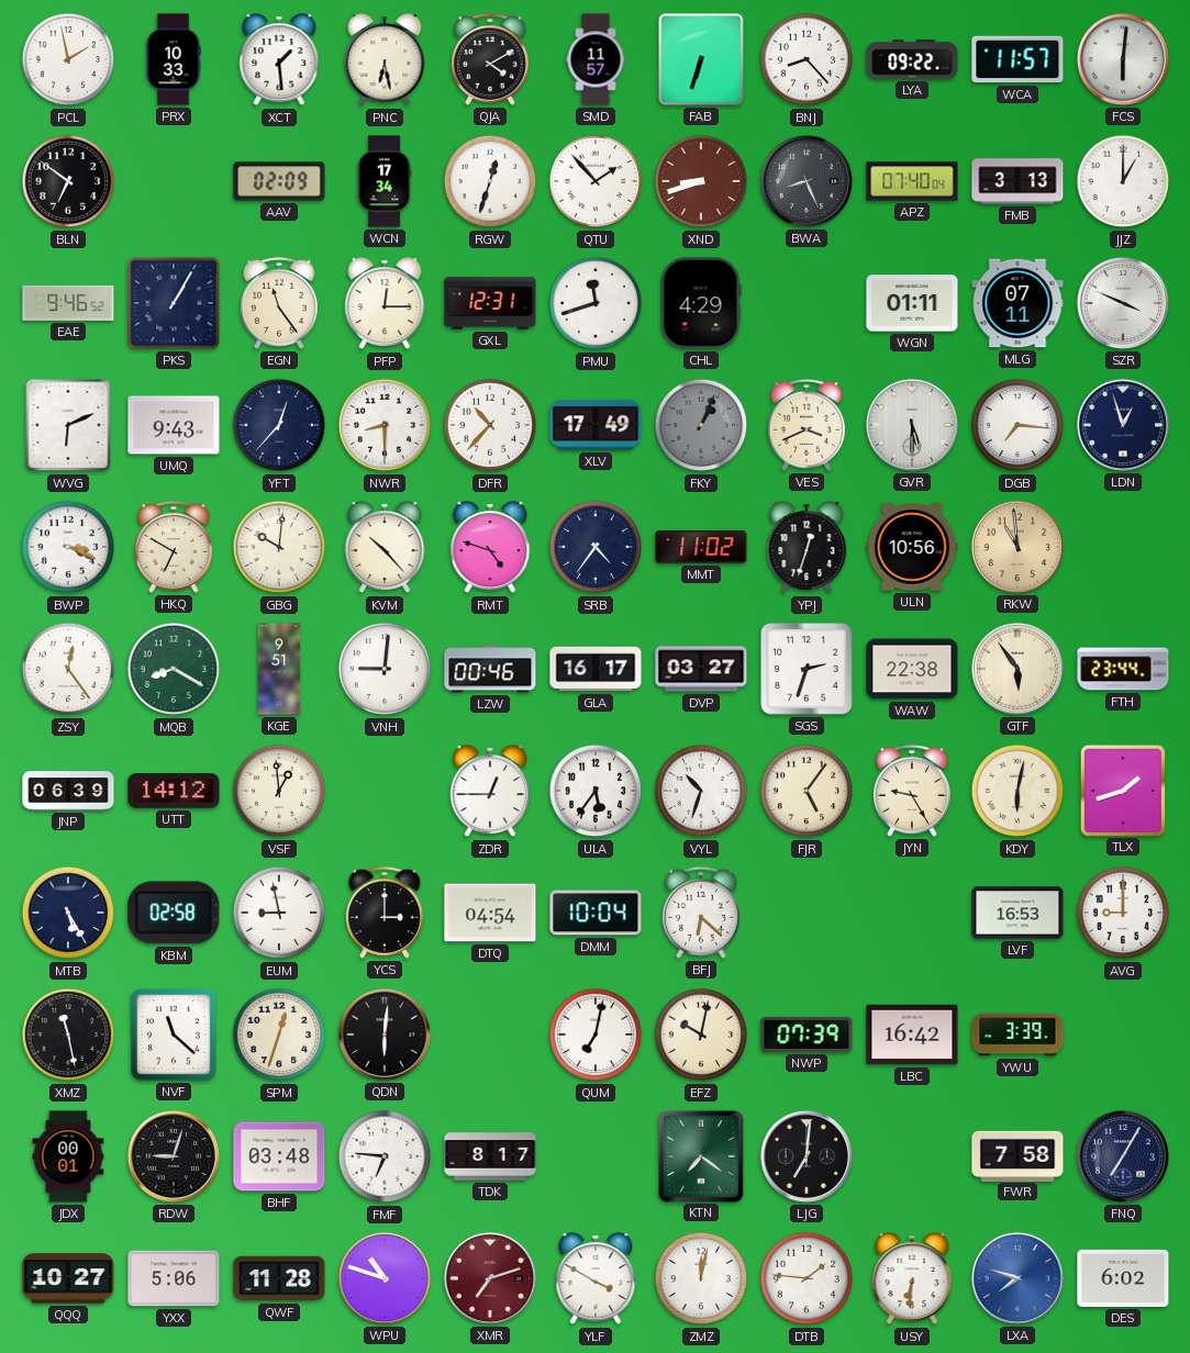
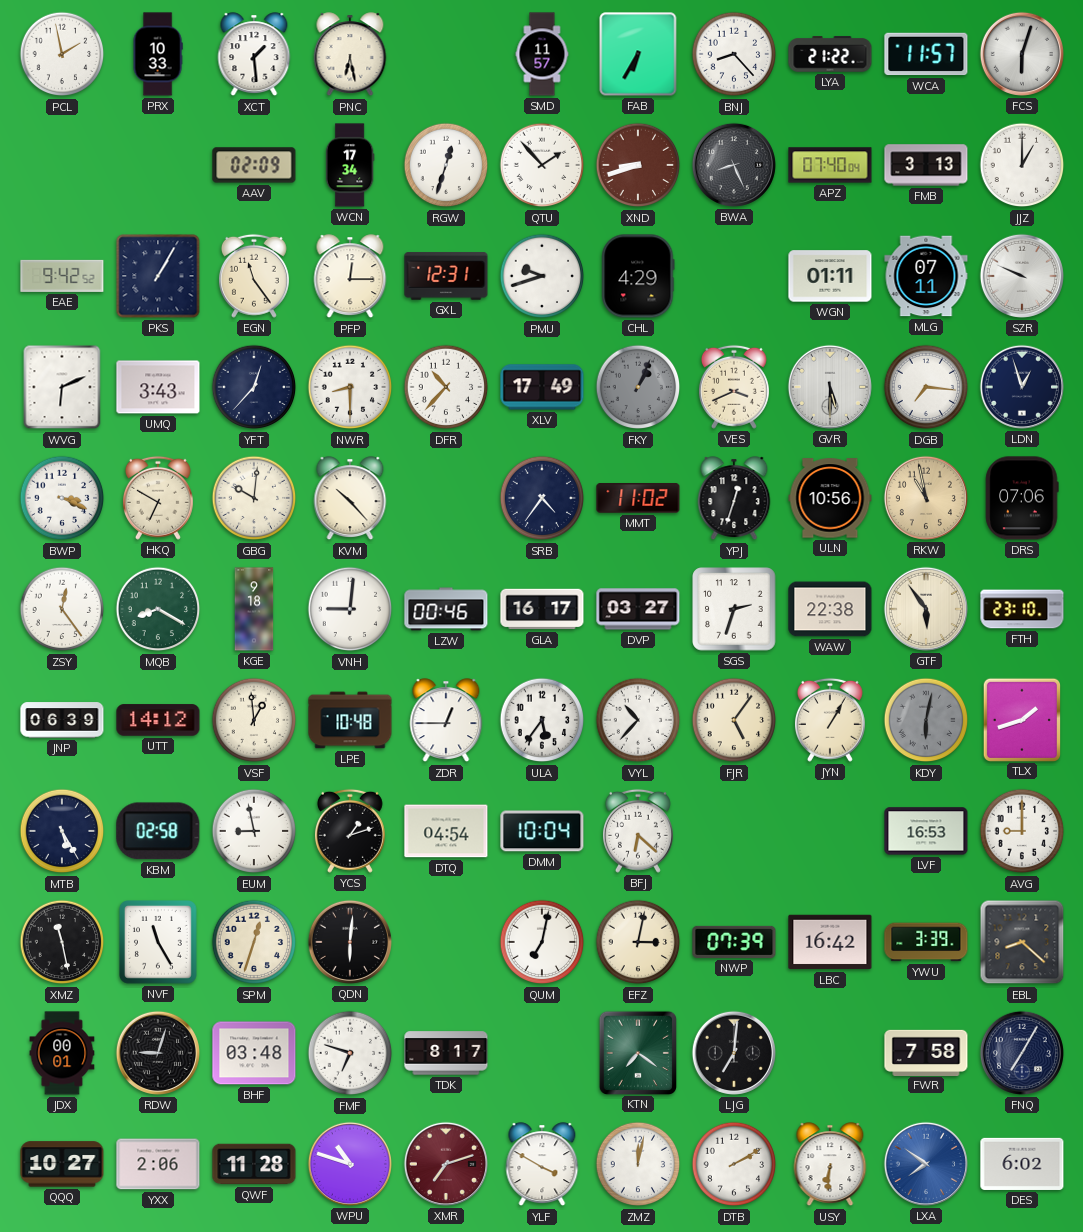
QJA: 4:10 -> none (490, 59)
FAB: 6:33 -> 6:35 (638, 54)
LYA: 09:22 -> 21:22 (830, 54)
FCS: 6:01 -> 6:03 (1022, 54)
BLN: 6:51 -> none (68, 181)
EAE: 9:46 -> 9:42 (62, 276)
PMU: 11:42 -> 9:42 (542, 276)
SZR: 3:49 -> 9:49 (1022, 276)
UMQ: 9:43 -> 3:43 (158, 387)
RMT: 4:48 -> none (490, 548)
RKW: 10:59 -> 10:58 (926, 498)
DRS: none -> 07:06 (1022, 498)
KGE: 9:51 -> 9:18 (254, 609)
FTH: 23:44 -> 23:10 (1022, 609)
LPE: none -> 10:48 (350, 720)
VYL: 10:33 -> 10:37 (638, 720)
JYN: 9:25 -> 1:05 (830, 720)
KDY dial: cream -> grey (926, 720)
YCS: 3:00 -> 1:12 (350, 831)
NVF: 11:22 -> 11:25 (159, 943)
EFZ: 10:02 -> 3:02 (638, 942)
EBL: none -> 8:22 (1022, 942)
FMF: 6:46 -> 6:48 (350, 1053)
YXX: 5:06 -> 2:06 (158, 1164)
DTB: 1:46 -> 2:10 (734, 1164)
LXA: 7:48 -> 7:51 (926, 1164)
